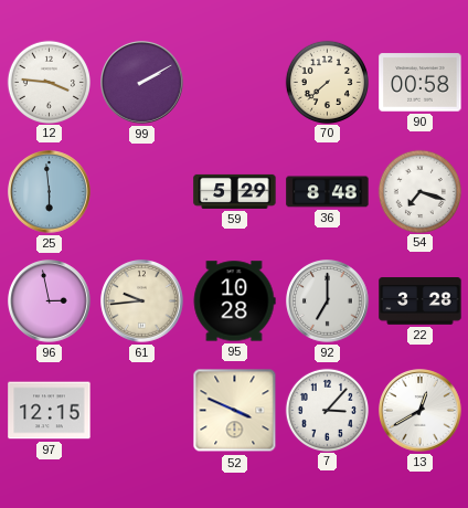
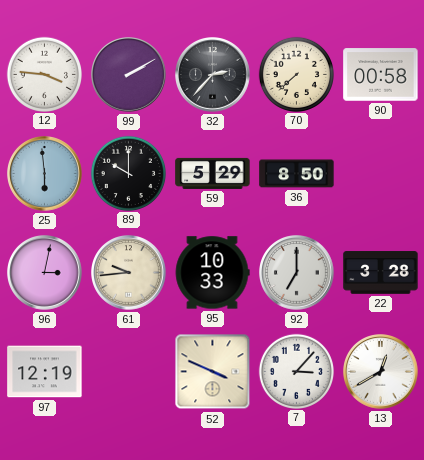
32: none -> 2:37 (213, 75)
89: none -> 10:00 (128, 173)
36: 8:48 -> 8:50 (297, 174)
54: 7:18 -> none (419, 191)
96: 2:58 -> 3:02 (45, 273)
95: 10:28 -> 10:33 (212, 273)
97: 12:15 -> 12:19 (45, 372)
